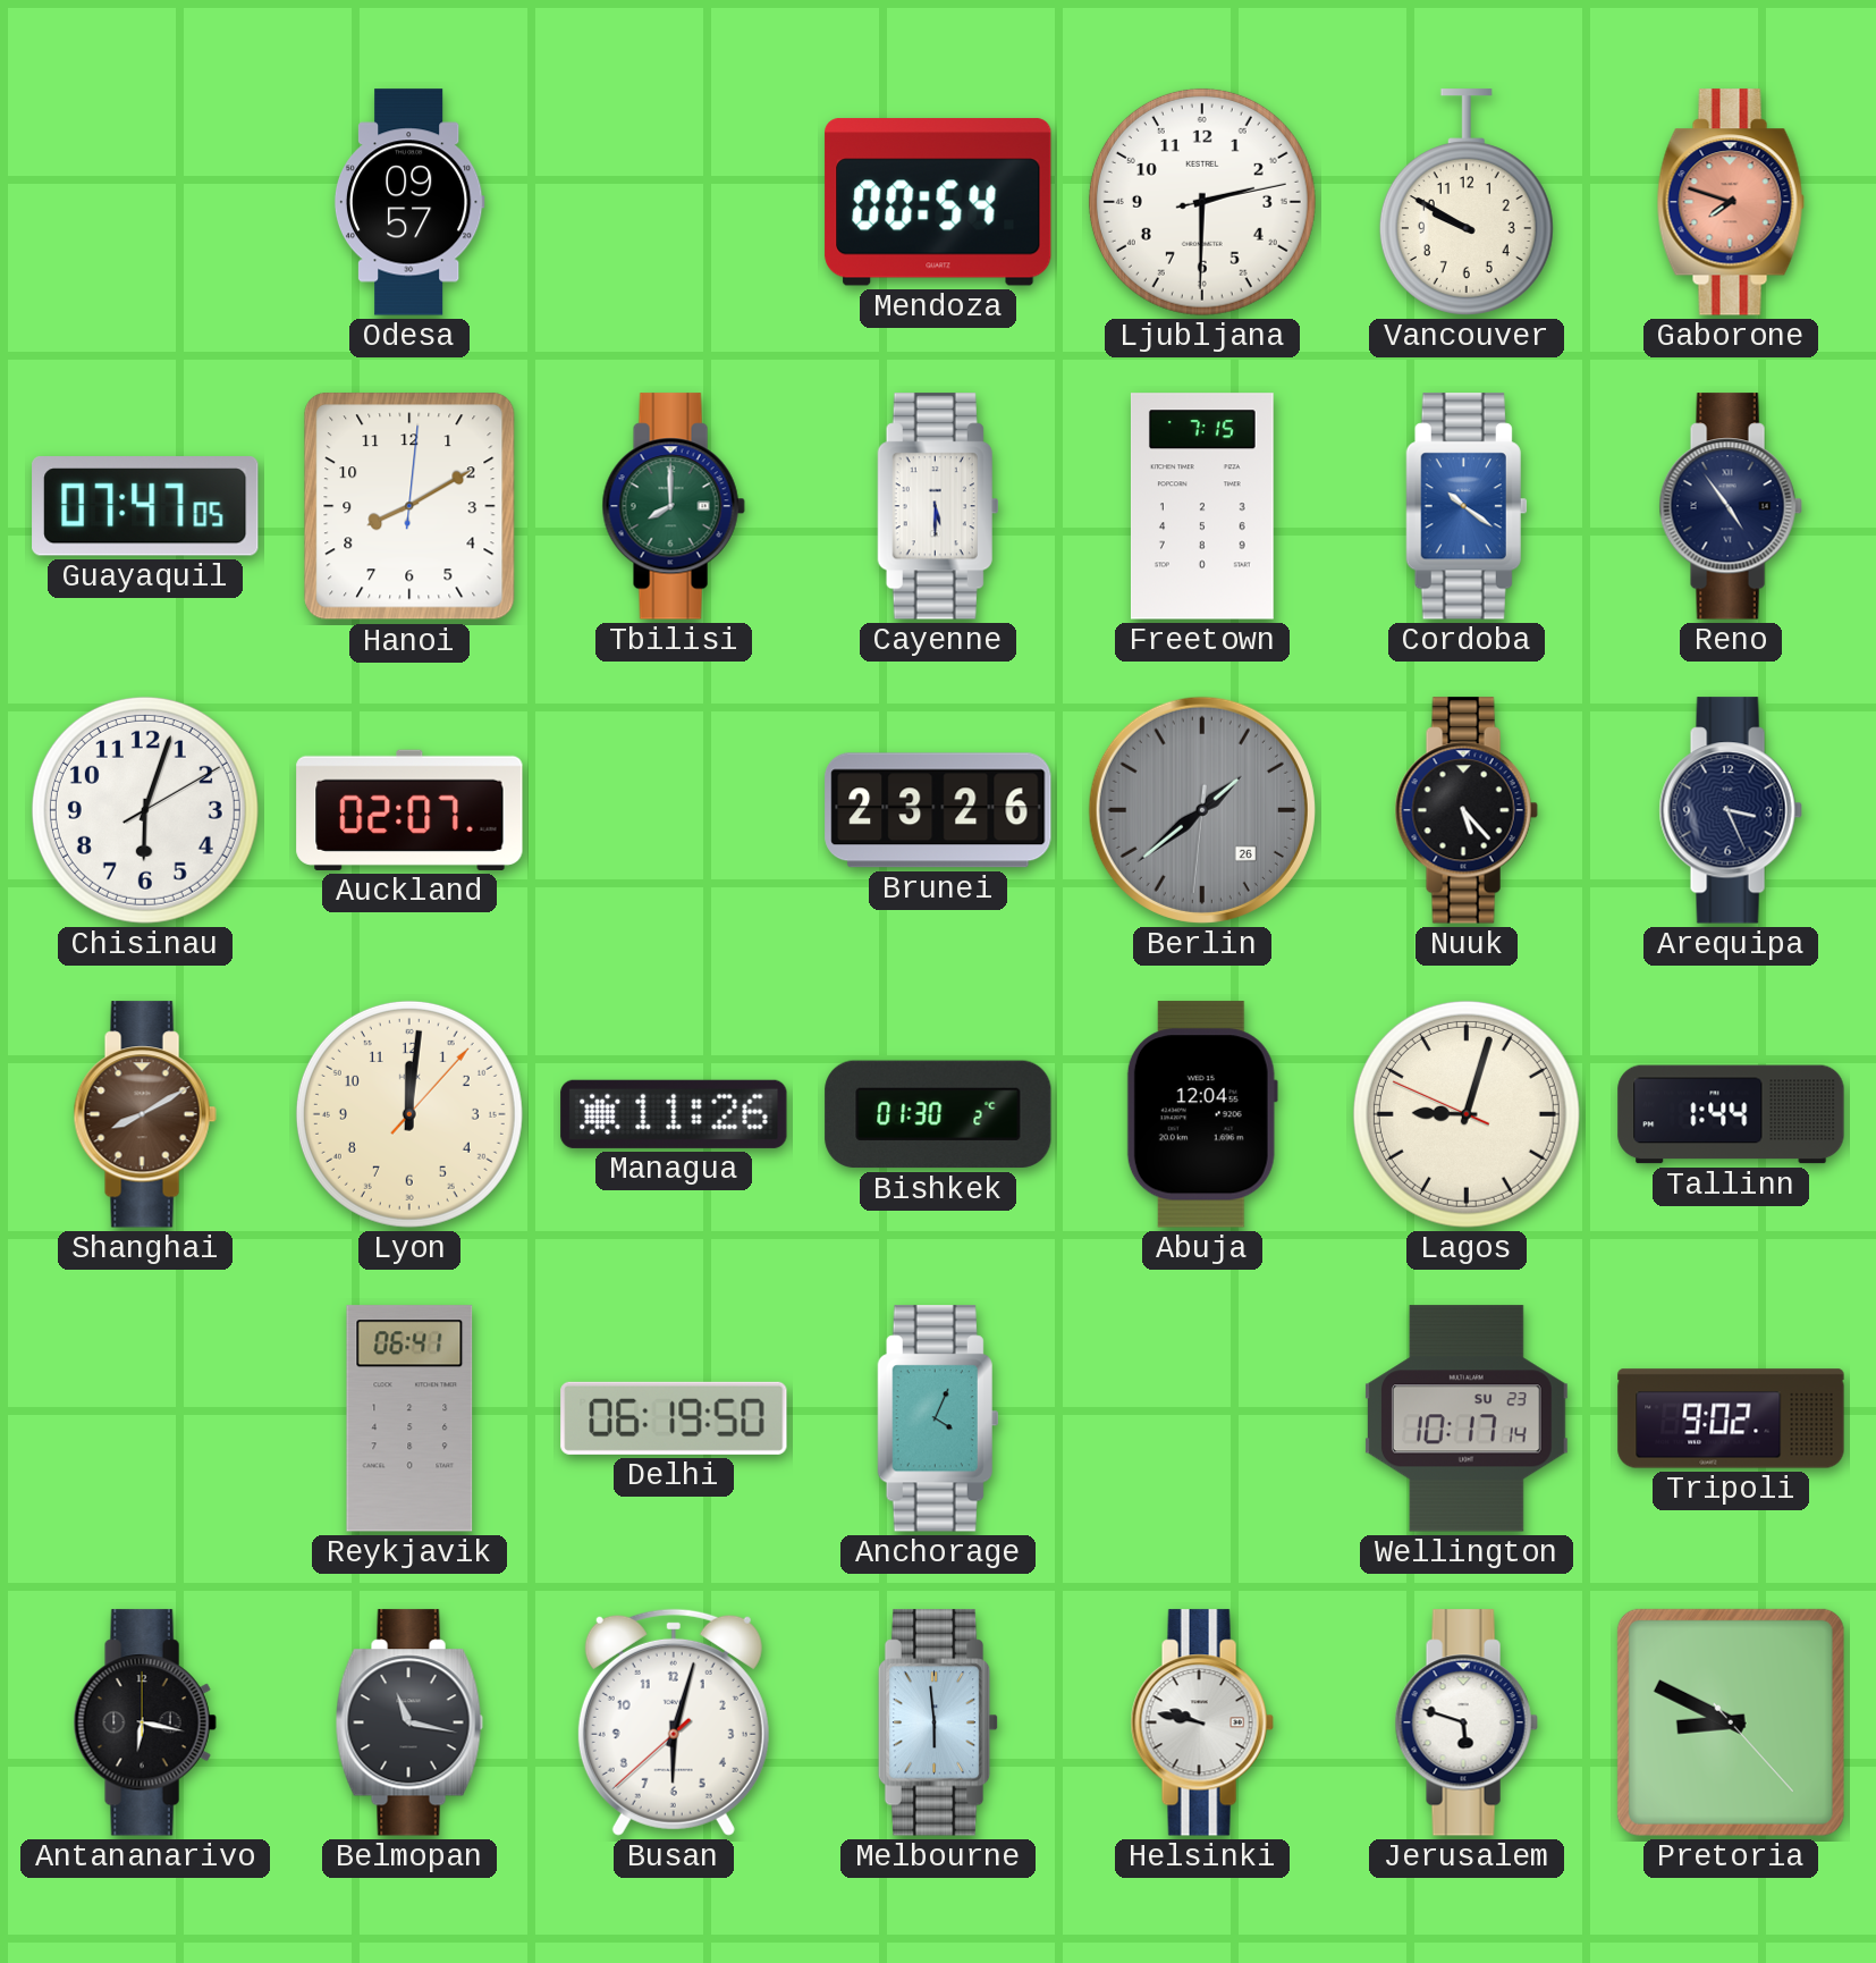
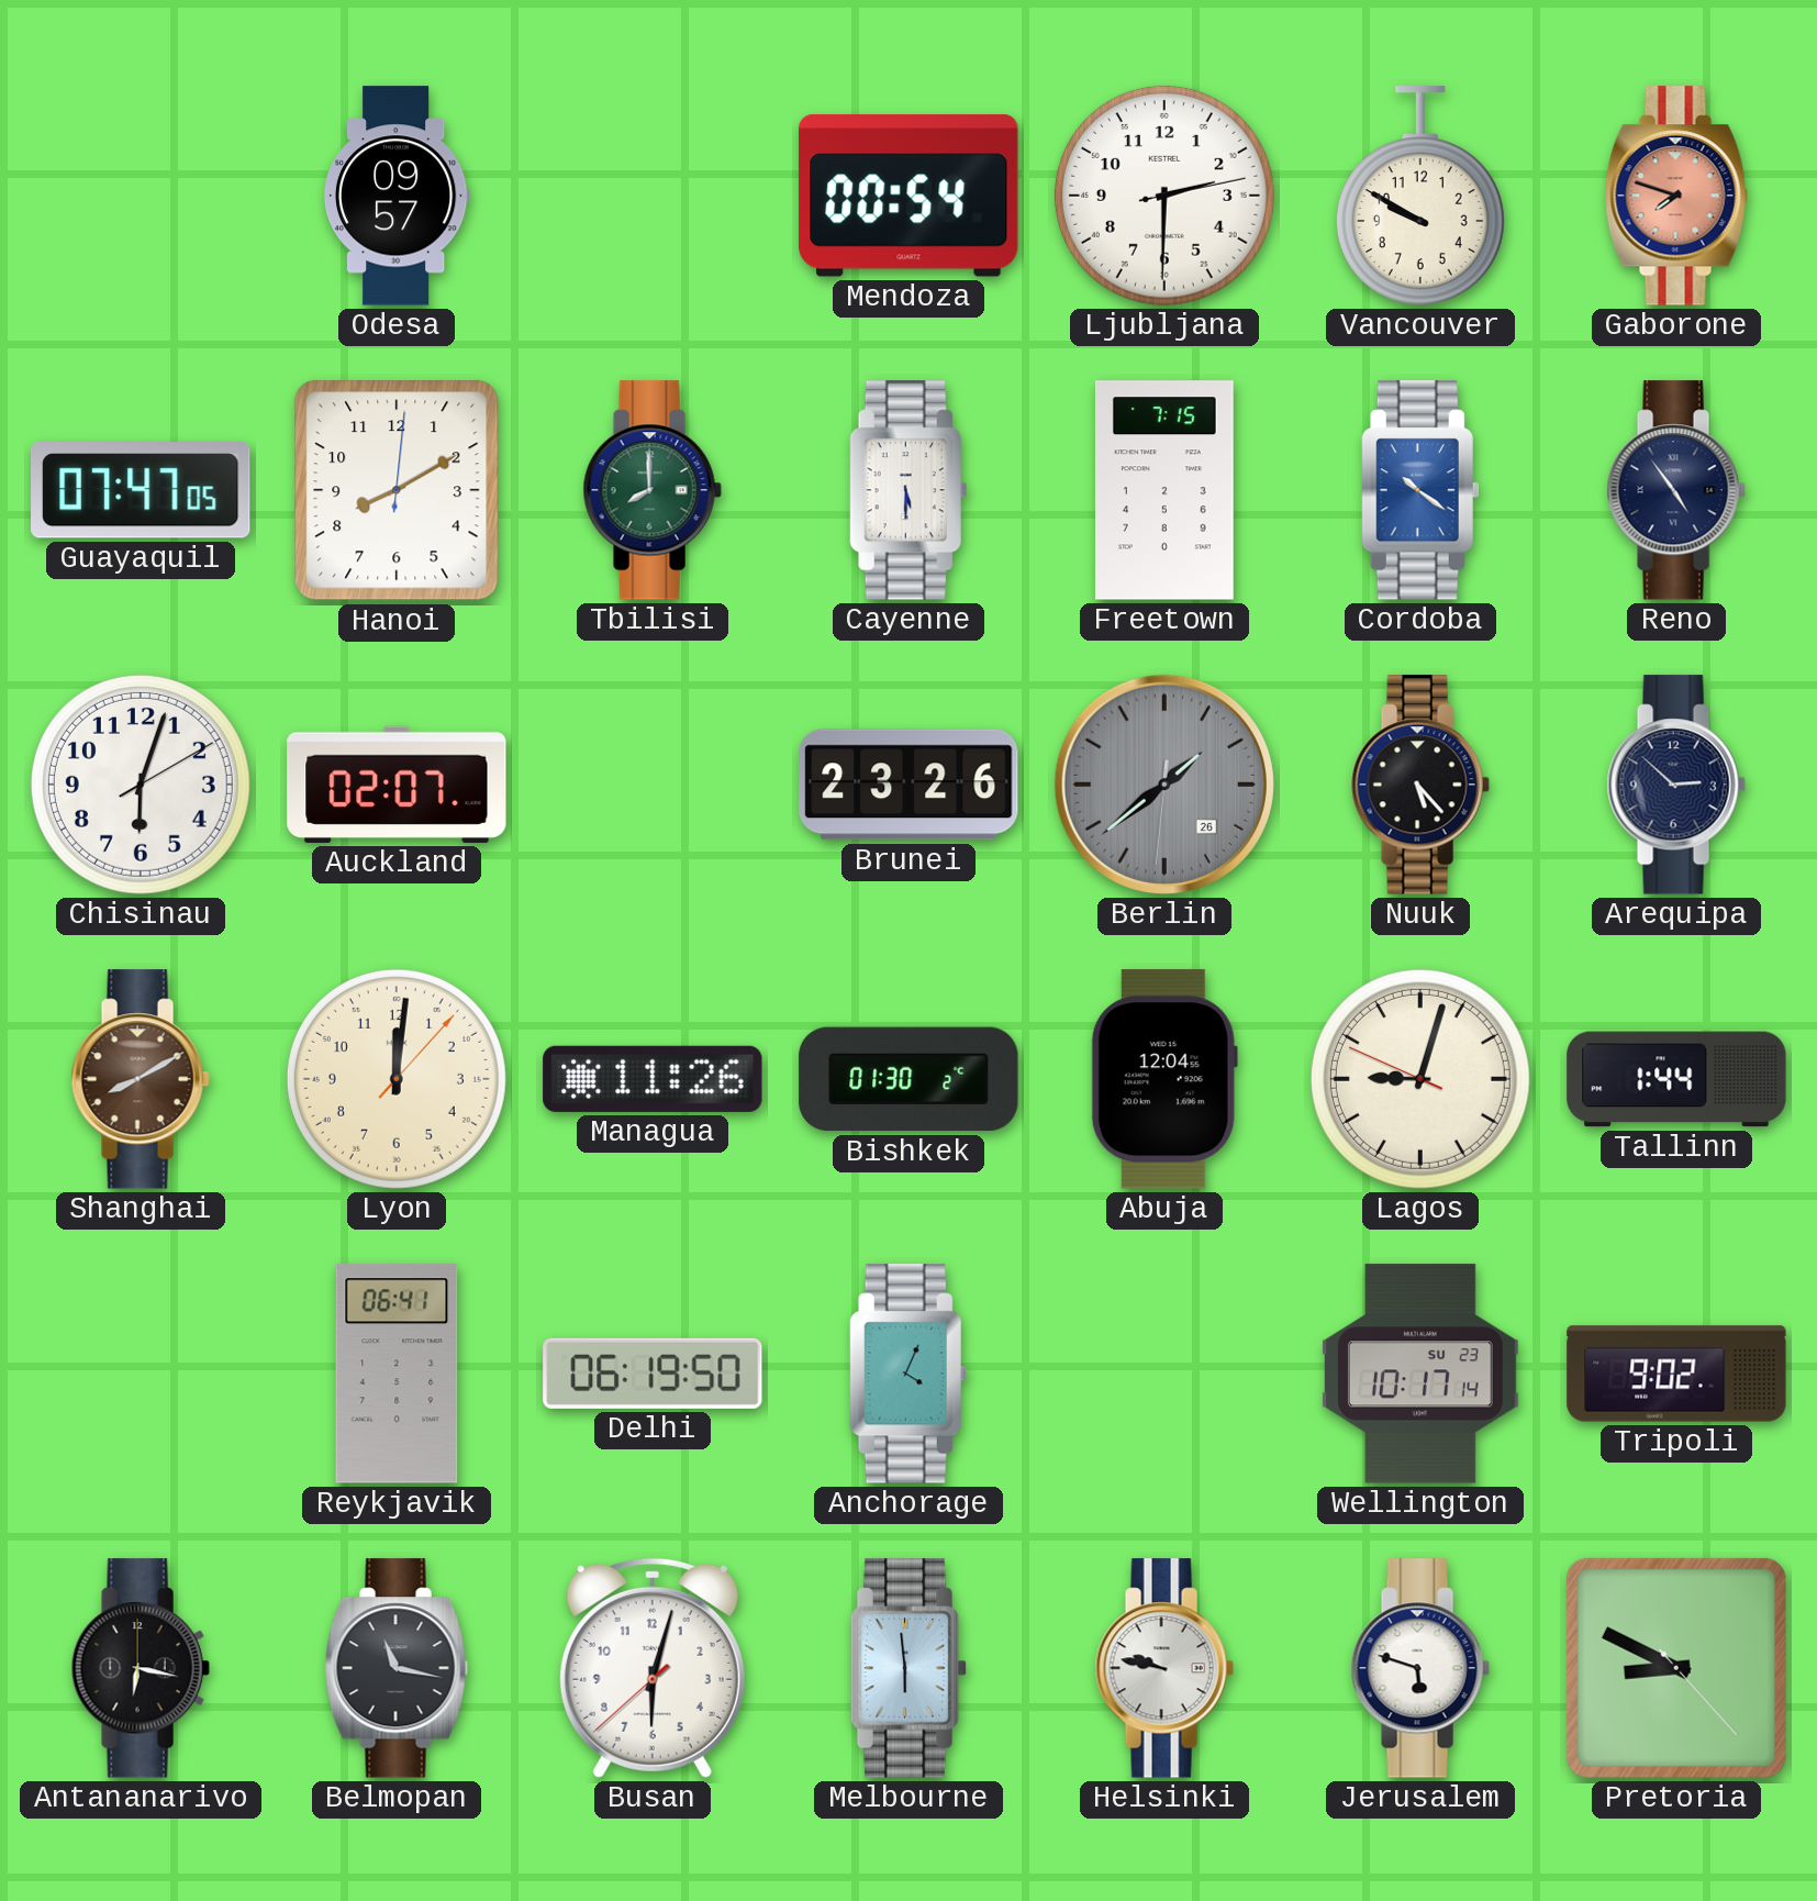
Arequipa: 3:26 -> 2:52 (1676, 785)
